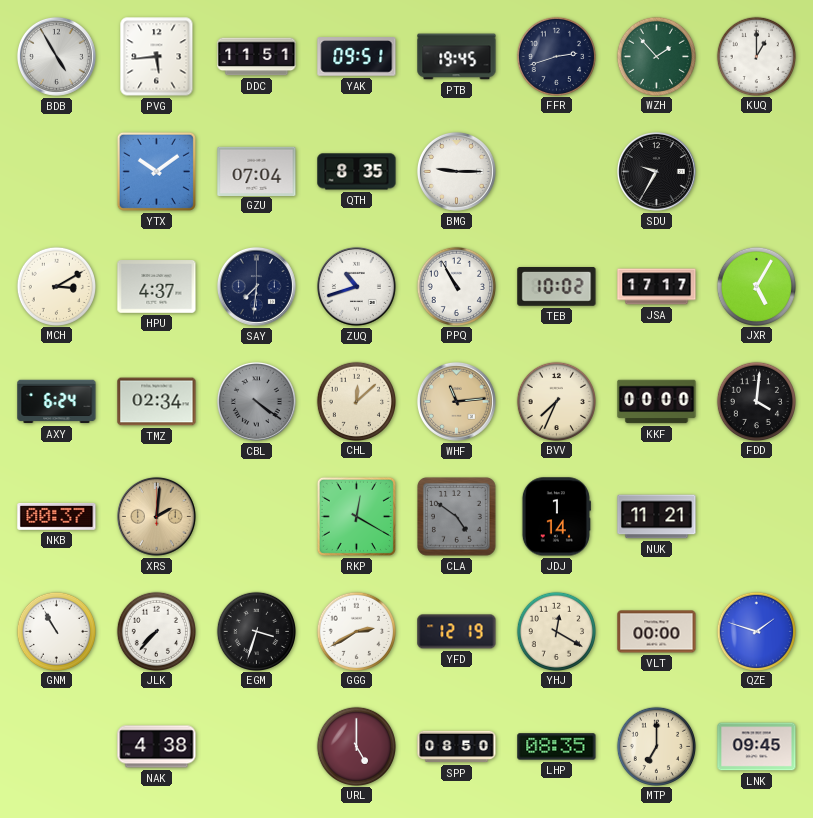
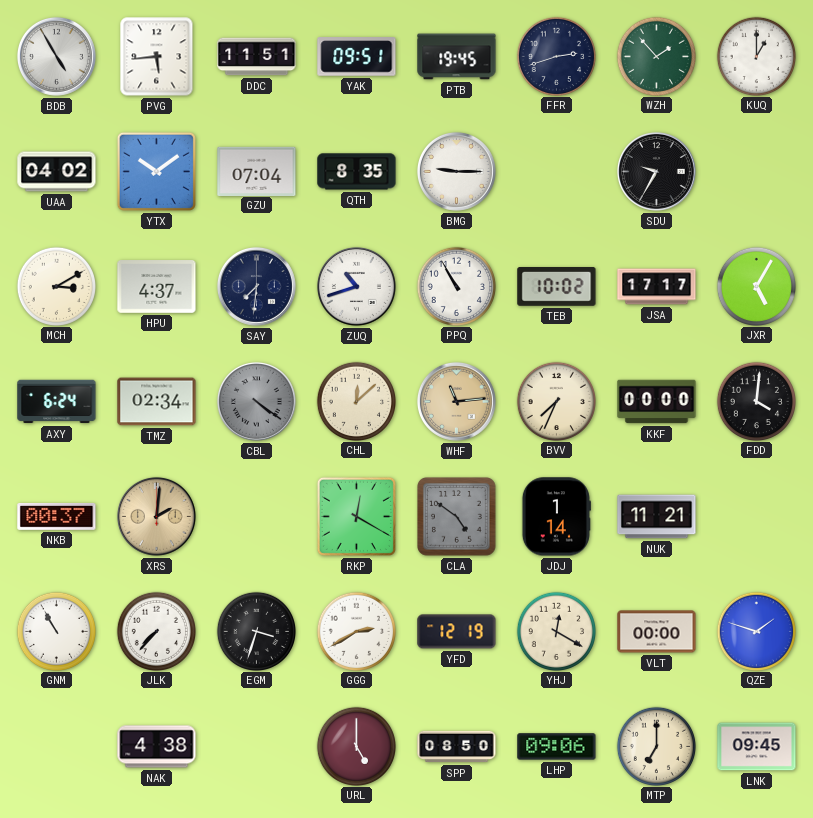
UAA: none -> 04:02 (57, 172)
LHP: 08:35 -> 09:06 (557, 747)
